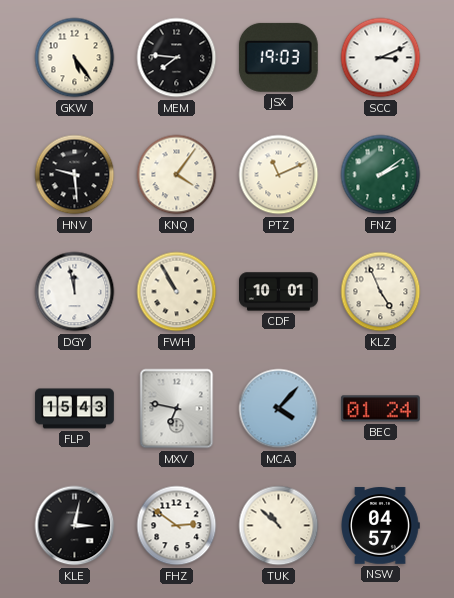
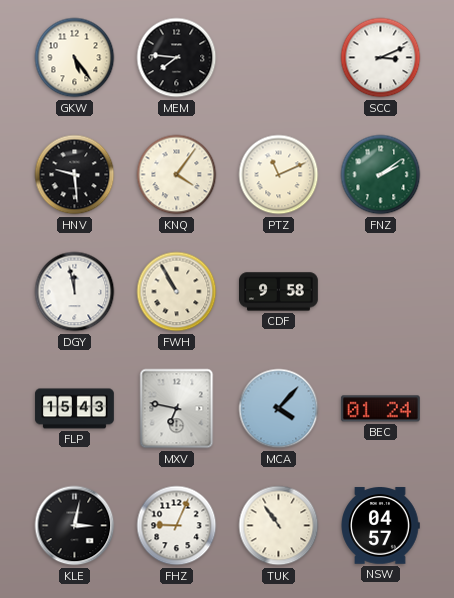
JSX: 19:03 -> none (278, 57)
CDF: 10:01 -> 9:58 (279, 292)
KLZ: 4:56 -> none (381, 292)
FHZ: 2:51 -> 9:04 (177, 526)
TUK: 10:52 -> 10:54 (279, 526)
